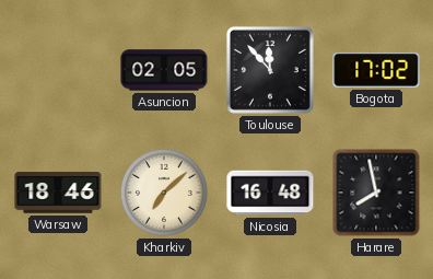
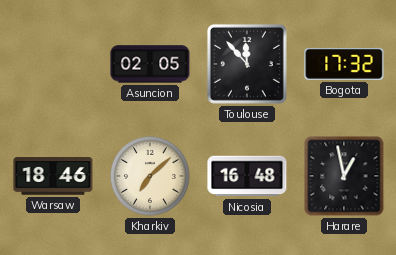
Bogota: 17:02 -> 17:32 (344, 64)
Harare: 7:58 -> 12:58 (344, 176)
